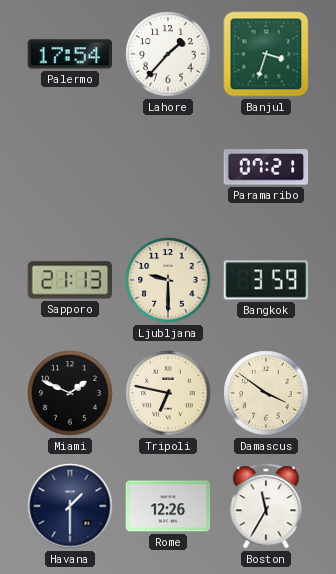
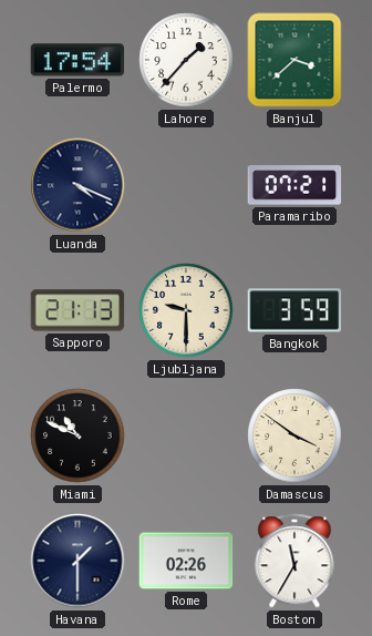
Banjul: 3:33 -> 3:38 (294, 60)
Luanda: none -> 4:19 (77, 185)
Miami: 1:49 -> 10:49 (77, 435)
Tripoli: 6:47 -> none (168, 393)
Rome: 12:26 -> 02:26 (186, 561)
